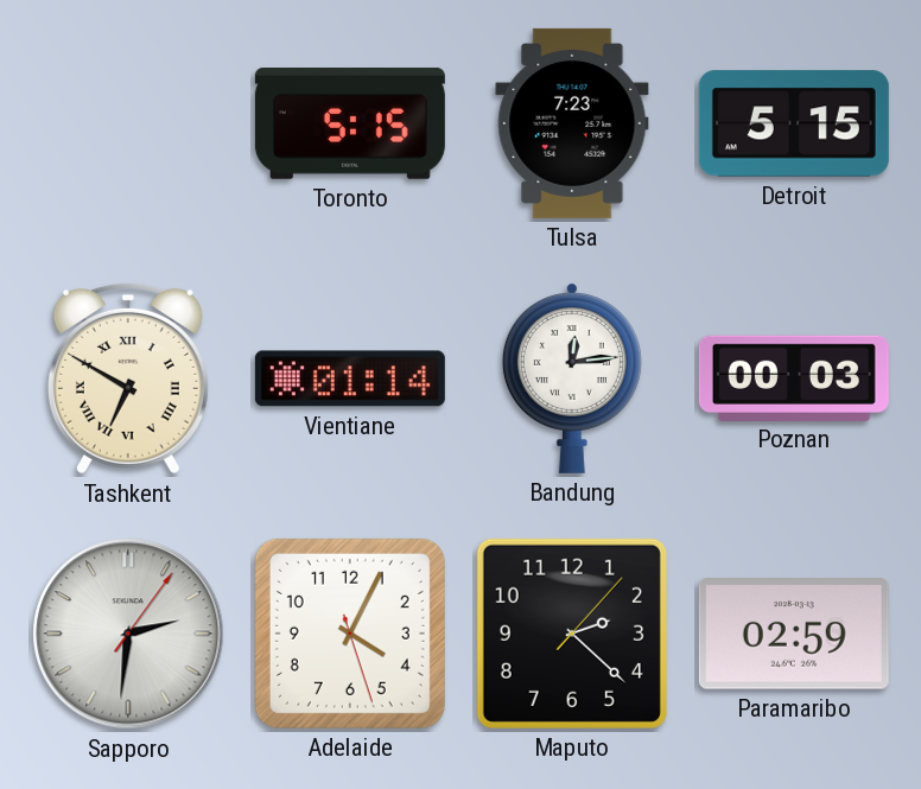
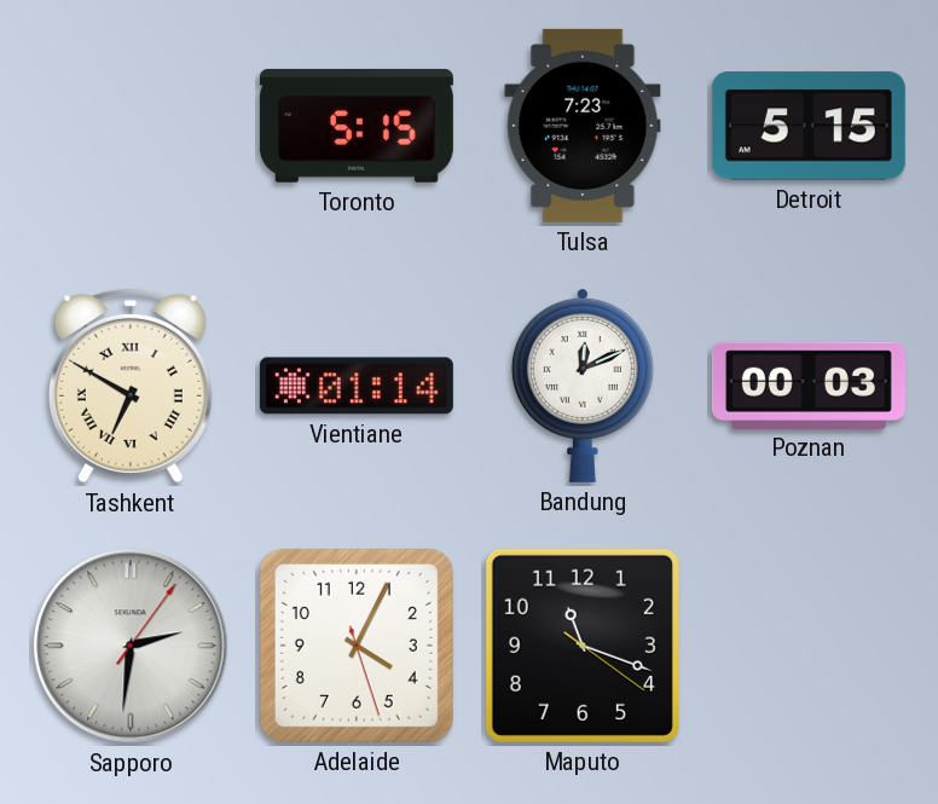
Bandung: 12:14 -> 12:11 (583, 384)
Maputo: 2:22 -> 11:18 (583, 646)
Paramaribo: 02:59 -> none (794, 635)
